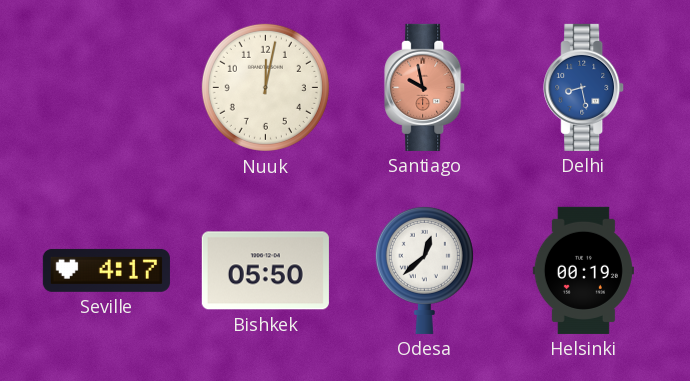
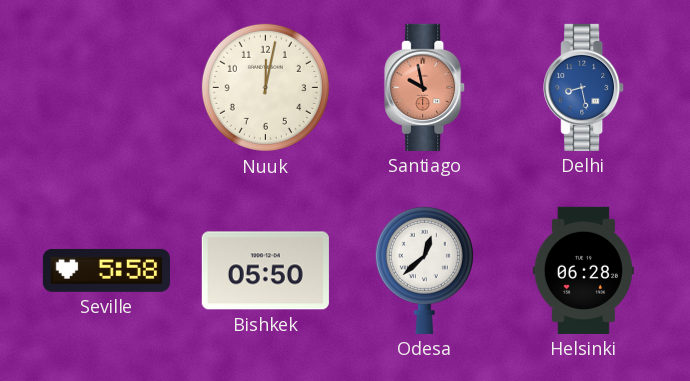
Seville: 4:17 -> 5:58 (106, 270)
Helsinki: 00:19 -> 06:28 (583, 270)
